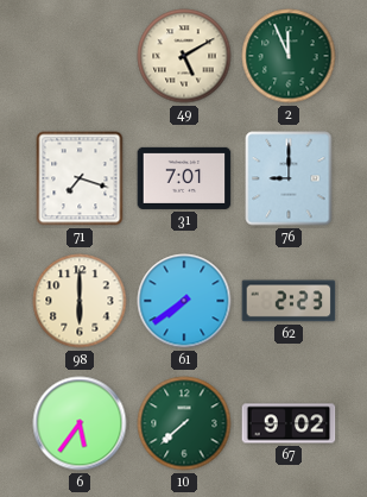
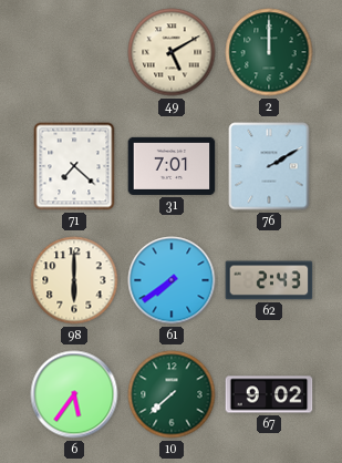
2: 11:56 -> 12:00 (269, 52)
71: 7:18 -> 7:22 (74, 166)
76: 9:00 -> 2:10 (269, 166)
62: 2:23 -> 2:43 (269, 280)
